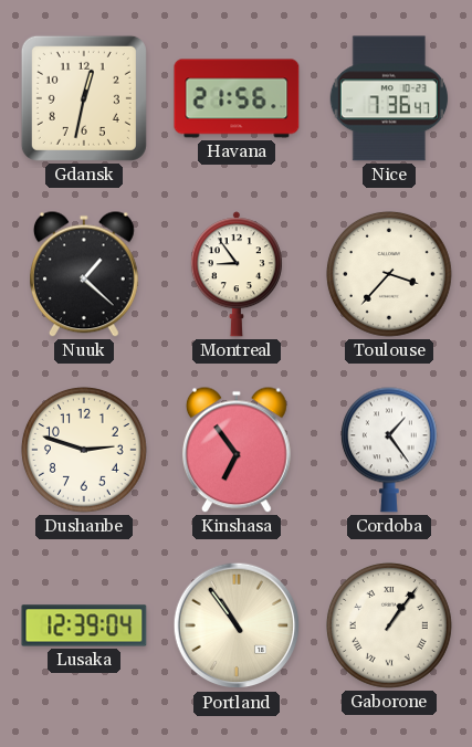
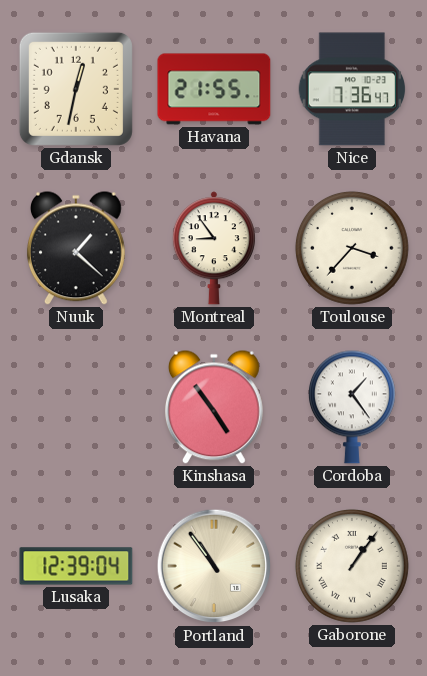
Havana: 21:56 -> 21:55 (214, 89)
Dushanbe: 2:48 -> none (84, 450)
Kinshasa: 6:54 -> 4:54 (214, 407)
